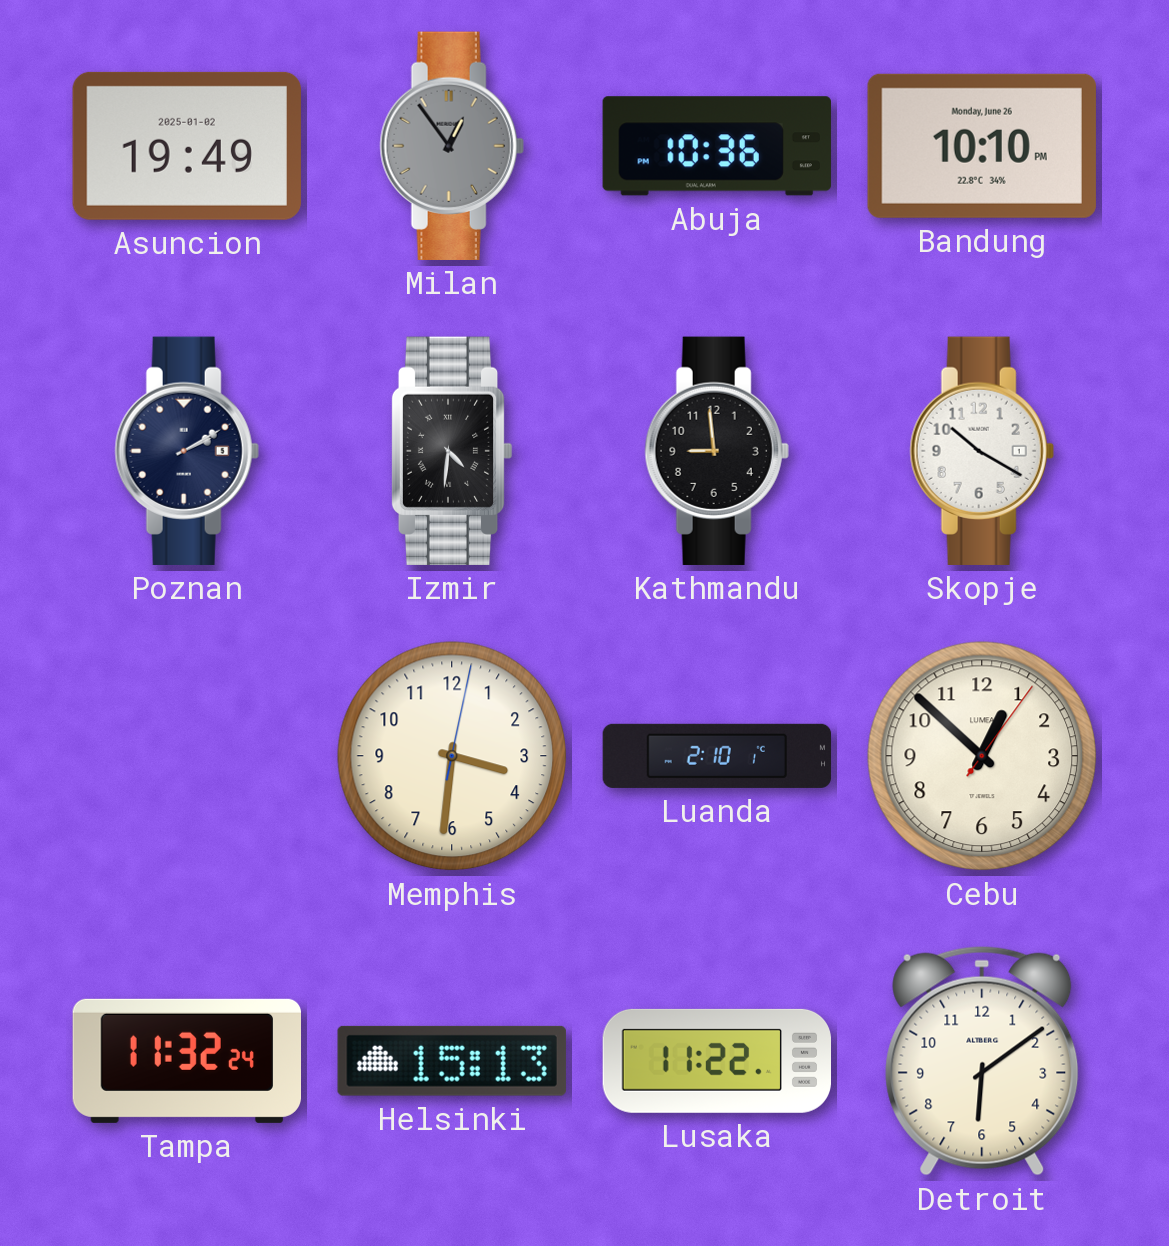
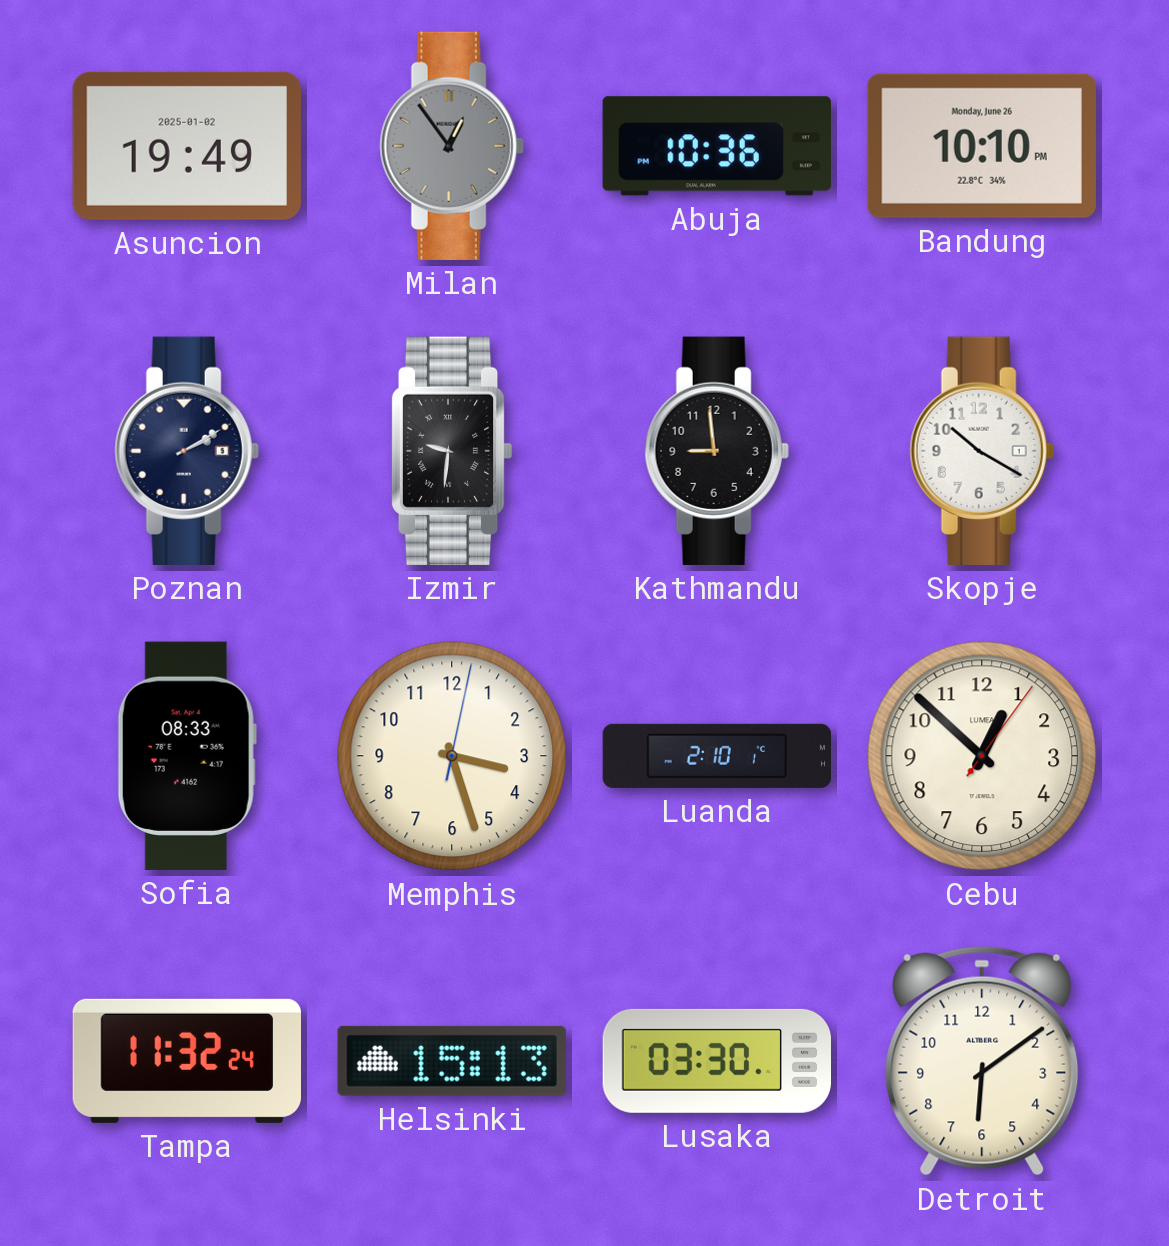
Izmir: 4:31 -> 9:31 (452, 451)
Sofia: none -> 08:33 (187, 756)
Memphis: 3:31 -> 3:27 (452, 756)
Lusaka: 11:22 -> 03:30 (716, 1061)
